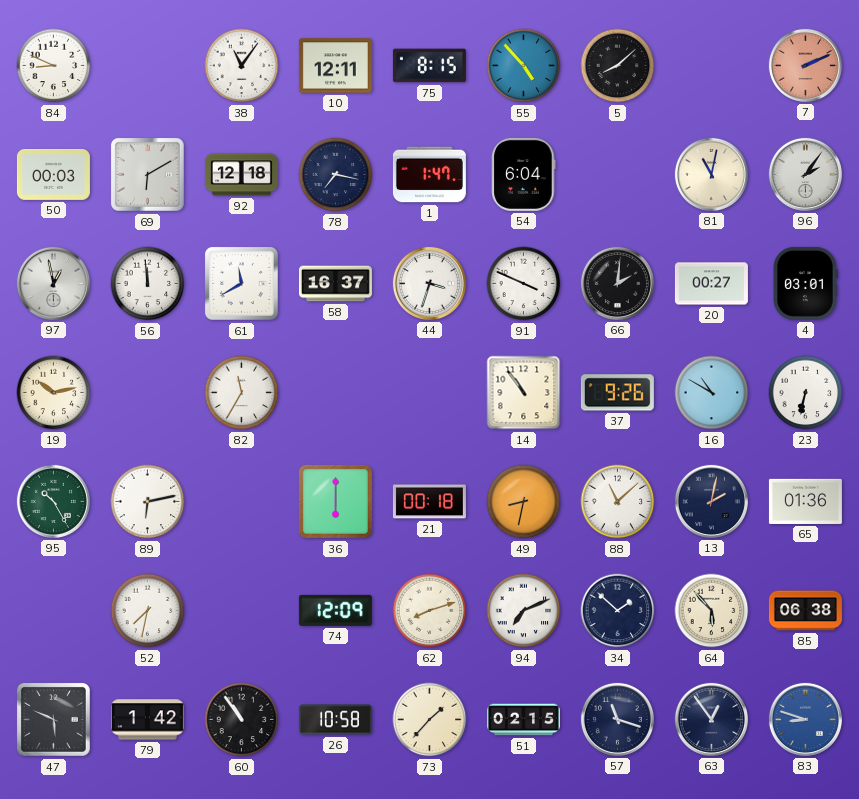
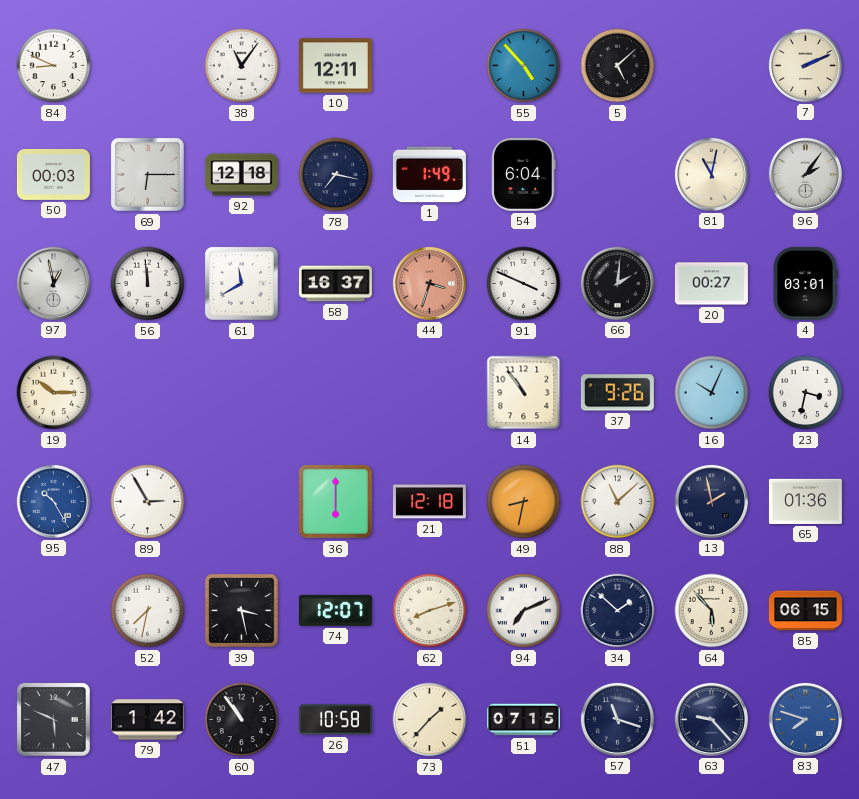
75: 8:15 -> none (429, 66)
5: 8:08 -> 5:08 (618, 66)
7 dial: salmon -> cream (805, 65)
69: 6:10 -> 6:15 (147, 174)
1: 1:47 -> 1:49 (429, 175)
44 dial: white -> salmon (429, 283)
19: 10:13 -> 10:15 (54, 393)
82: 11:35 -> none (242, 393)
16: 10:50 -> 10:04 (712, 393)
23: 6:32 -> 3:32 (806, 393)
95 dial: green -> blue (53, 501)
89: 6:13 -> 2:55 (148, 502)
21: 00:18 -> 12:18 (429, 502)
13: 2:02 -> 1:58 (711, 501)
39: none -> 3:28 (242, 611)
74: 12:09 -> 12:07 (335, 610)
85: 06:38 -> 06:15 (805, 611)
51: 02:15 -> 07:15 (523, 720)
63: 12:54 -> 9:23 (711, 719)
83: 8:48 -> 7:48 (805, 719)
